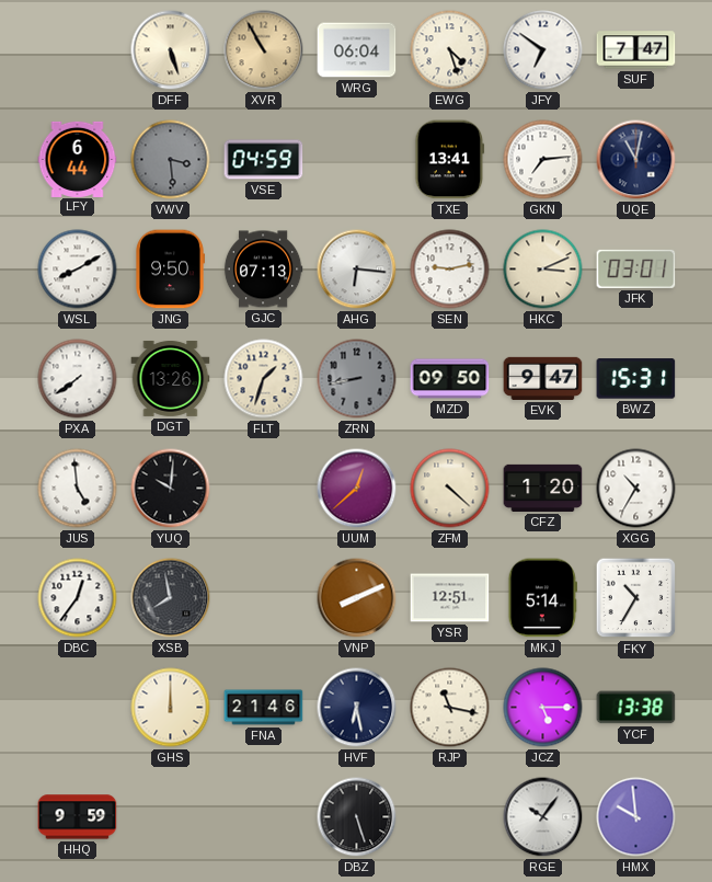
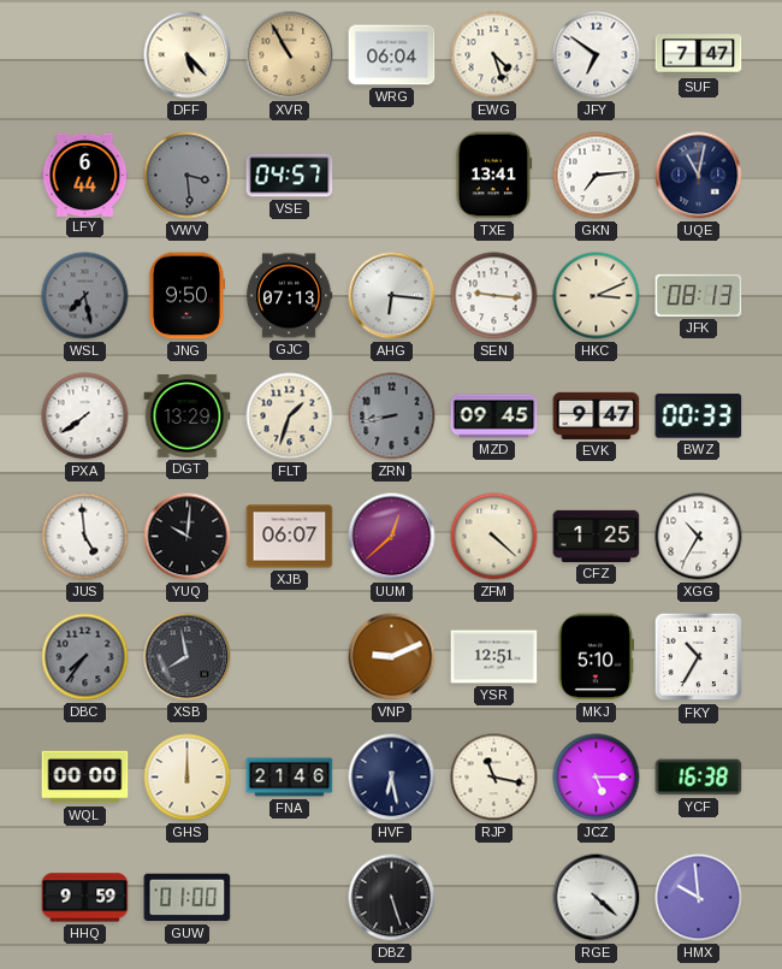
DFF: 5:27 -> 5:23 (188, 55)
VSE: 04:59 -> 04:57 (290, 176)
WSL: 8:10 -> 7:28 (85, 296)
WSL dial: white -> grey (85, 296)
SEN: 9:13 -> 9:16 (494, 296)
JFK: 03:01 -> 08:13 (699, 295)
DGT: 13:26 -> 13:29 (188, 415)
MZD: 09:50 -> 09:45 (494, 416)
BWZ: 15:31 -> 00:33 (699, 416)
XJB: none -> 06:07 (290, 537)
CFZ: 1:20 -> 1:25 (597, 536)
DBC: 12:36 -> 7:36 (85, 657)
DBC dial: white -> grey (85, 657)
VNP: 8:11 -> 9:11 (392, 657)
MKJ: 5:14 -> 5:10 (596, 657)
WQL: none -> 00:00 (85, 778)
YCF: 13:38 -> 16:38 (699, 778)
GUW: none -> 01:00 (188, 898)
RGE: 10:06 -> 4:22 (597, 898)
